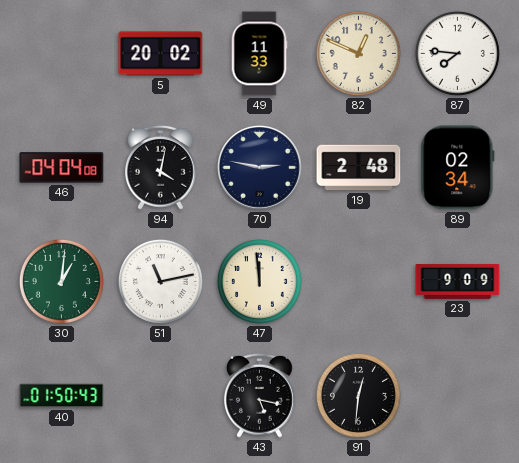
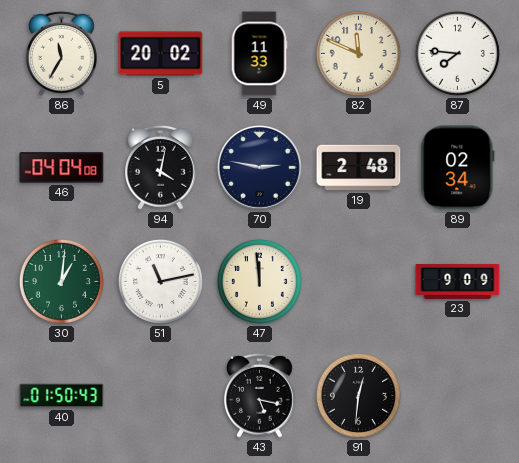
86: none -> 11:35 (62, 53)
82: 12:49 -> 11:49 (358, 53)
